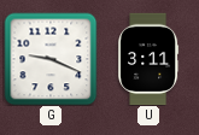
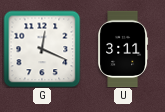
G: 9:19 -> 12:19 (42, 49)
